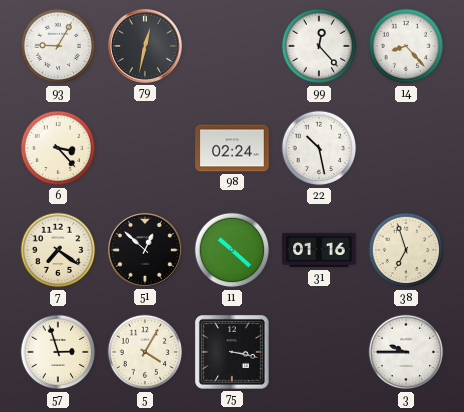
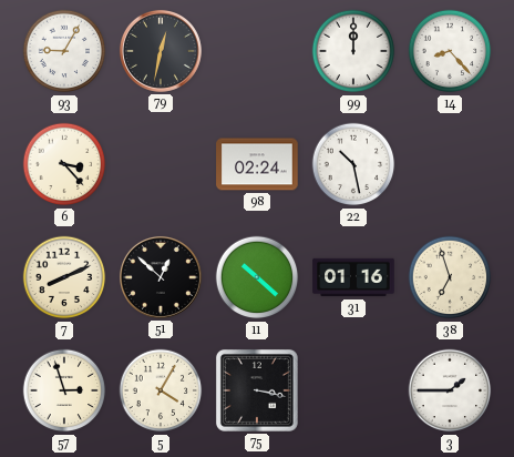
99: 12:23 -> 12:00 (353, 51)
7: 7:21 -> 8:11 (64, 277)
3: 9:45 -> 1:45 (450, 390)
